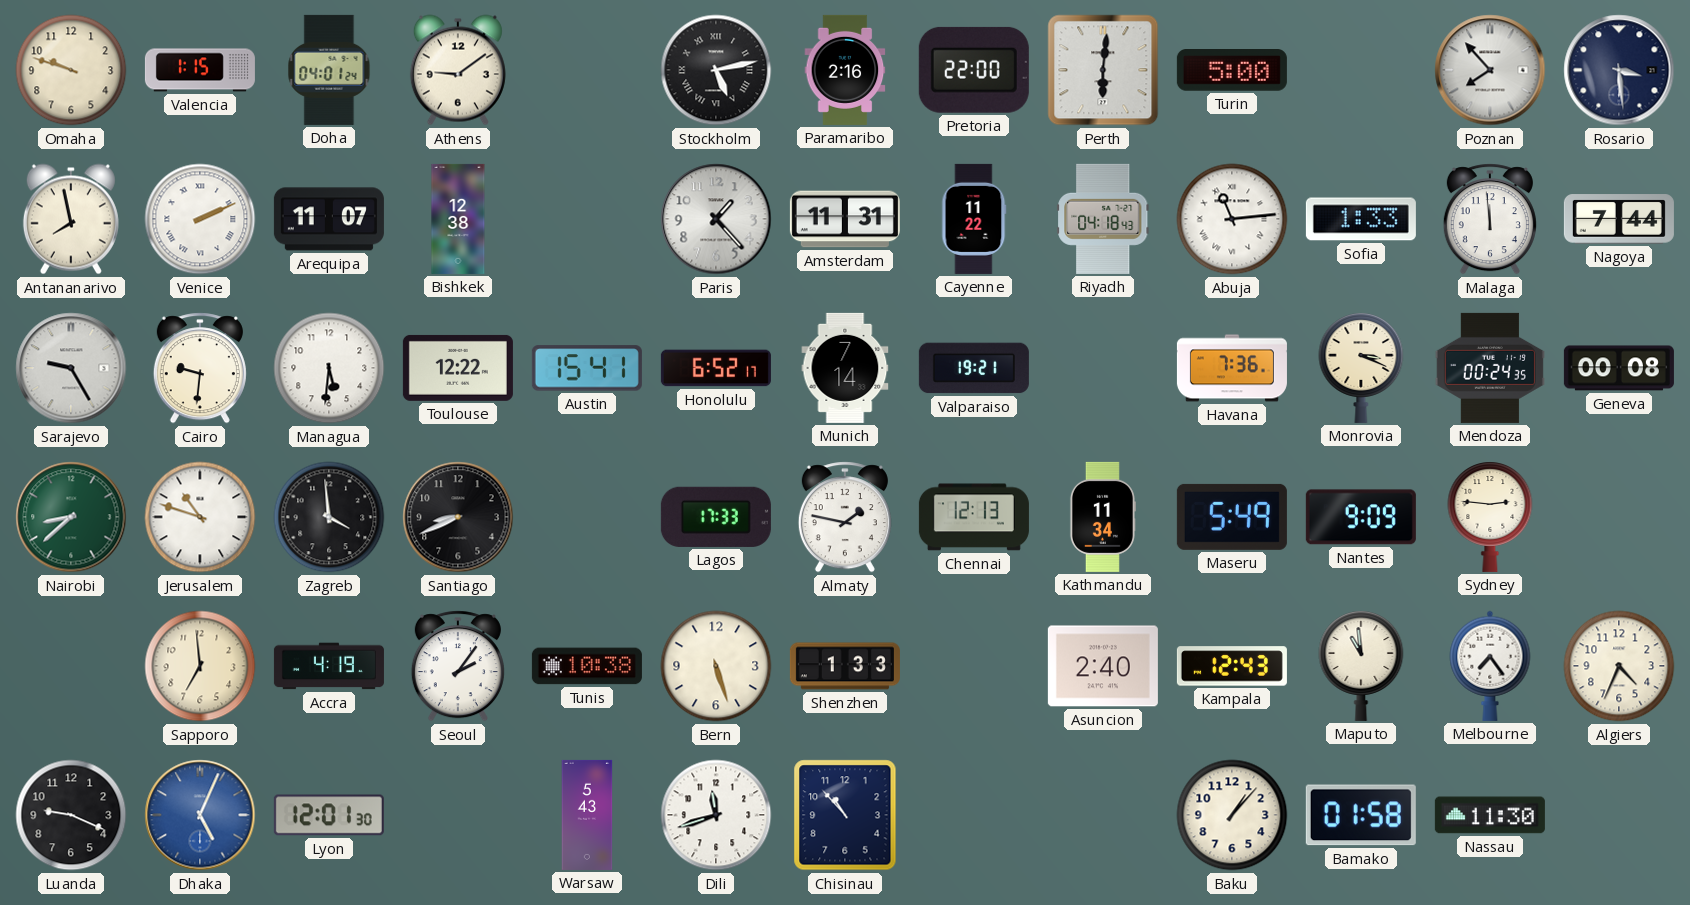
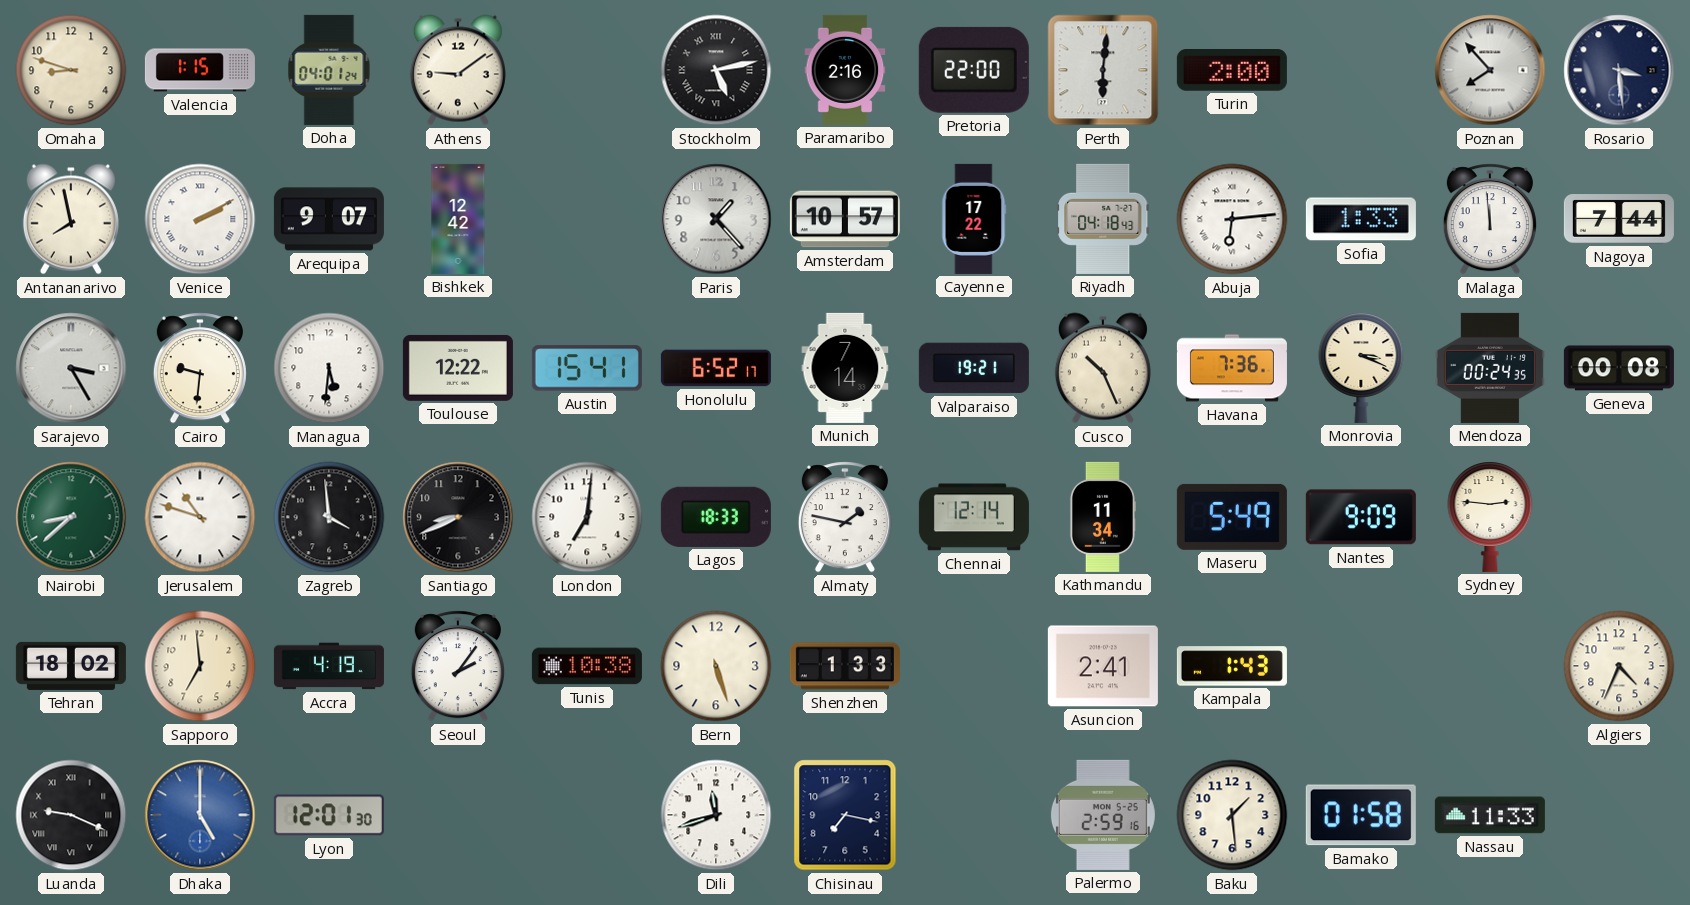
Omaha: 9:48 -> 8:48 (71, 70)
Turin: 5:00 -> 2:00 (1232, 70)
Venice: 2:11 -> 2:10 (200, 219)
Arequipa: 11:07 -> 9:07 (329, 219)
Bishkek: 12:38 -> 12:42 (458, 219)
Amsterdam: 11:31 -> 10:57 (845, 219)
Cayenne: 11:22 -> 17:22 (974, 219)
Abuja: 11:14 -> 6:14 (1232, 219)
Sarajevo: 9:25 -> 3:25 (71, 368)
Cusco: none -> 10:26 (1103, 368)
London: none -> 7:01 (587, 517)
Lagos: 17:33 -> 18:33 (716, 517)
Chennai: 12:13 -> 12:14 (974, 517)
Tehran: none -> 18:02 (71, 666)
Asuncion: 2:40 -> 2:41 (1103, 666)
Kampala: 12:43 -> 1:43 (1232, 666)
Maputo: 10:59 -> none (1361, 666)
Melbourne: 7:24 -> none (1490, 666)
Luanda numerals: Arabic -> Roman (71, 815)
Dhaka: 5:04 -> 5:00 (200, 815)
Warsaw: 5:43 -> none (587, 815)
Chisinau: 10:53 -> 7:17 (845, 815)
Palermo: none -> 2:59 (1103, 815)
Baku: 1:07 -> 1:29 (1232, 815)
Nassau: 11:30 -> 11:33 (1490, 815)
